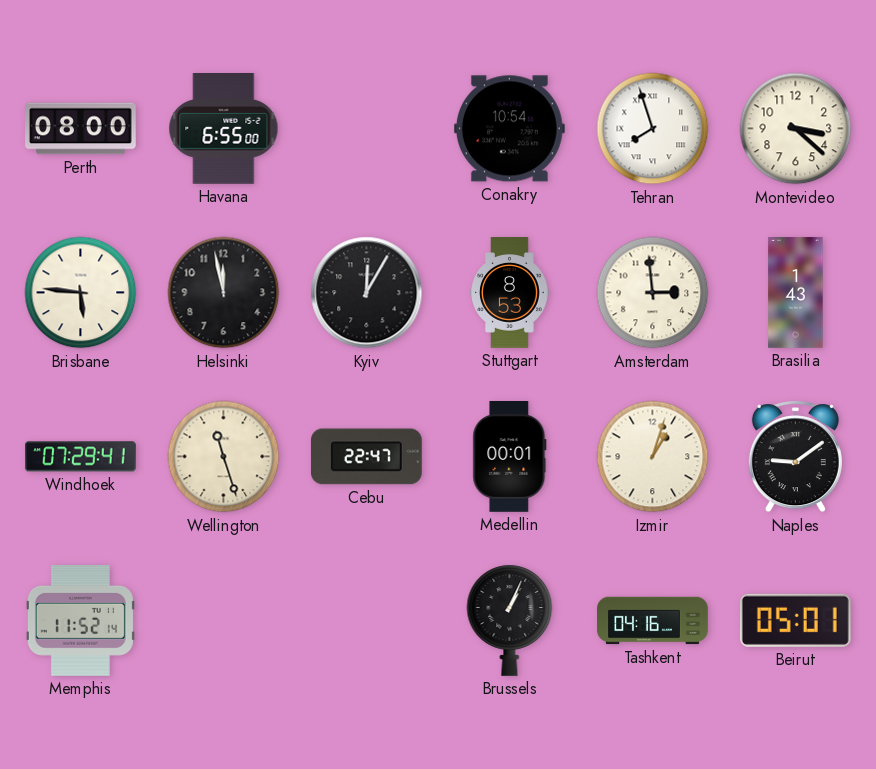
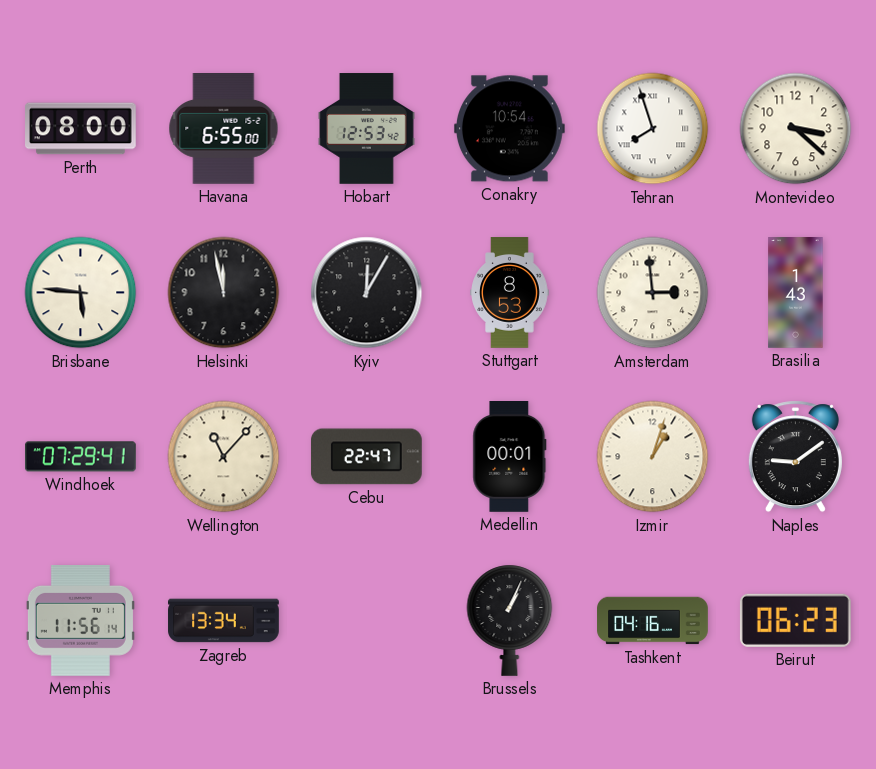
Hobart: none -> 12:53 (367, 129)
Wellington: 11:27 -> 11:07 (224, 457)
Memphis: 11:52 -> 11:56 (80, 621)
Zagreb: none -> 13:34 (224, 621)
Beirut: 05:01 -> 06:23 (795, 620)
